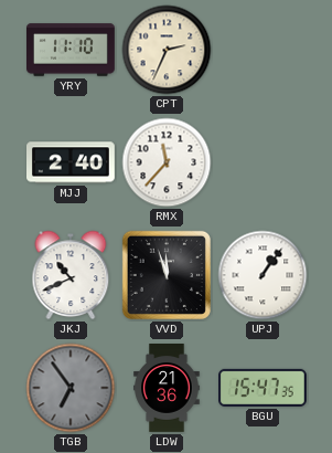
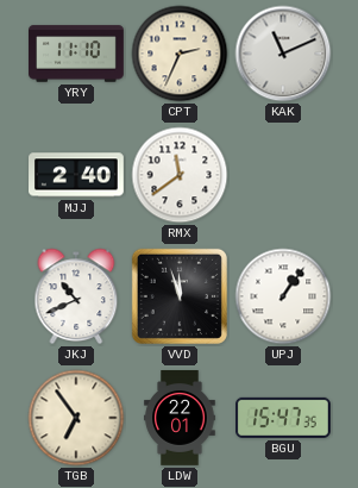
KAK: none -> 11:11 (283, 54)
RMX: 11:37 -> 11:39 (180, 175)
TGB dial: grey -> cream (76, 418)
LDW: 21:36 -> 22:01 (180, 419)
